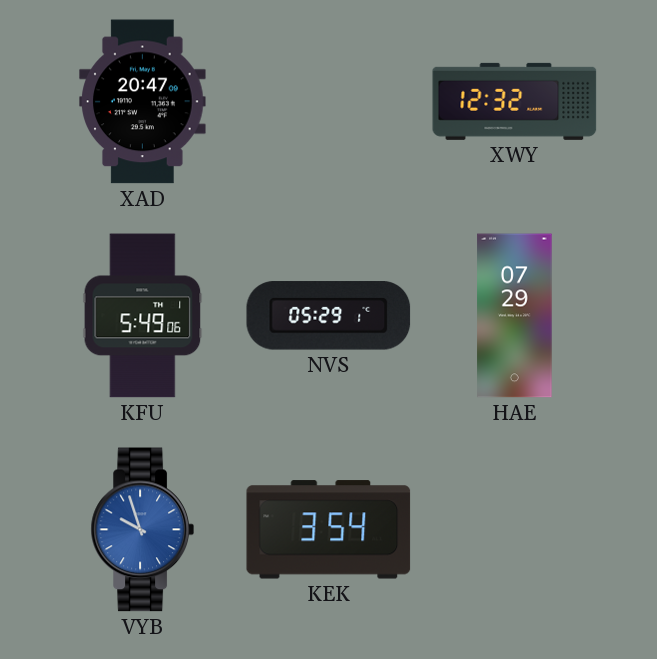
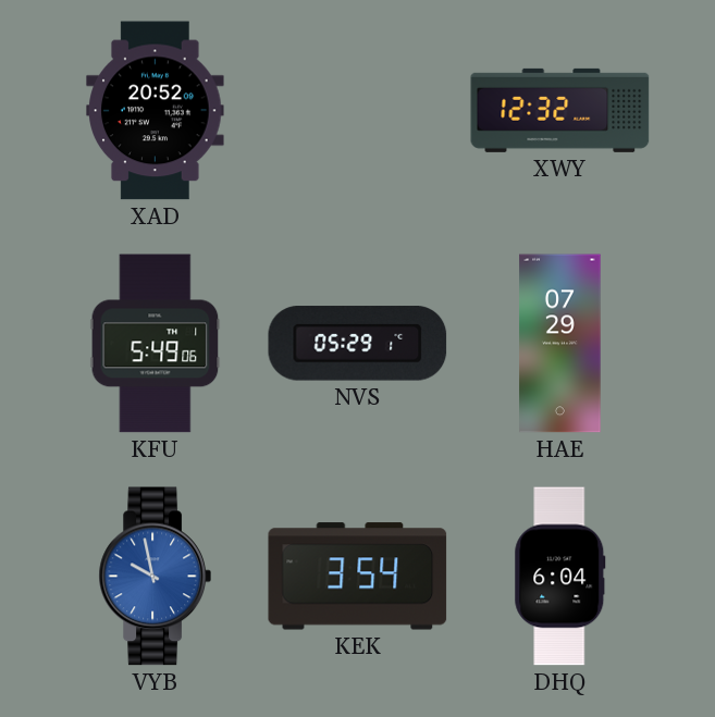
XAD: 20:47 -> 20:52 (156, 111)
VYB: 9:57 -> 9:58 (155, 577)
DHQ: none -> 6:04 (560, 577)
